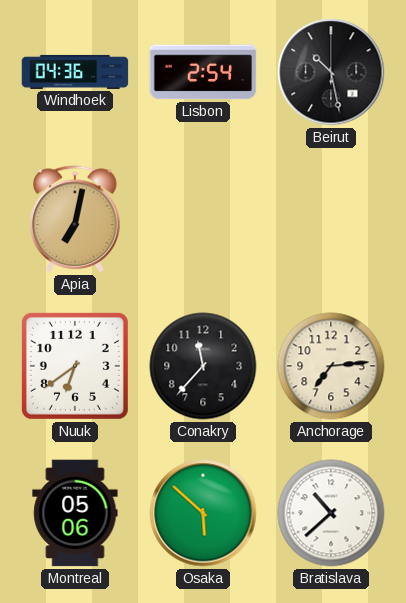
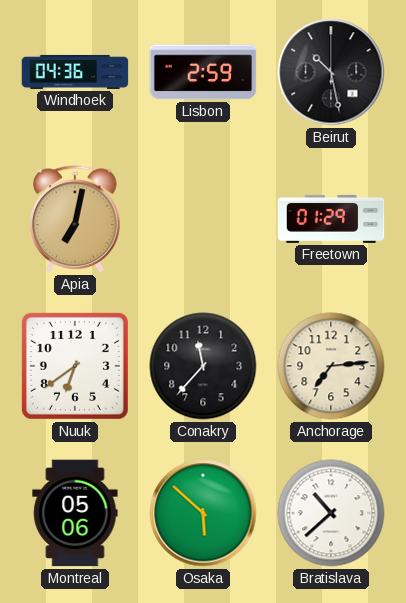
Lisbon: 2:54 -> 2:59 (203, 72)
Freetown: none -> 01:29 (331, 219)
